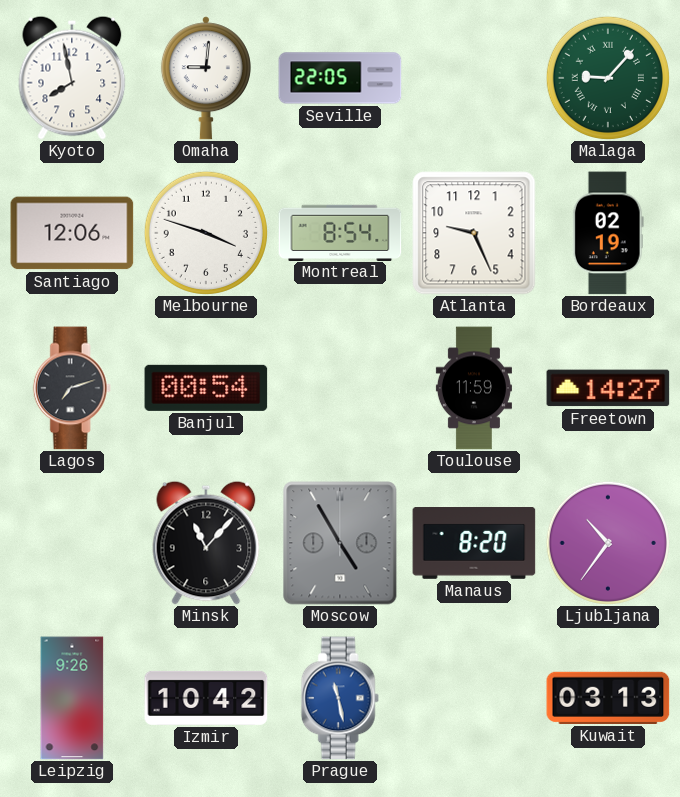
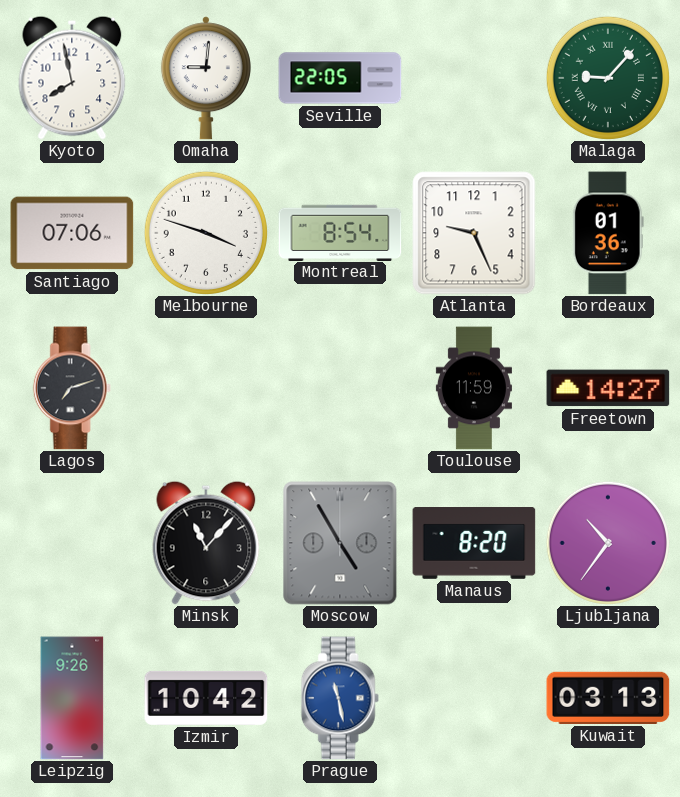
Santiago: 12:06 -> 07:06 (72, 233)
Bordeaux: 02:19 -> 01:36 (608, 233)
Banjul: 00:54 -> none (206, 388)
